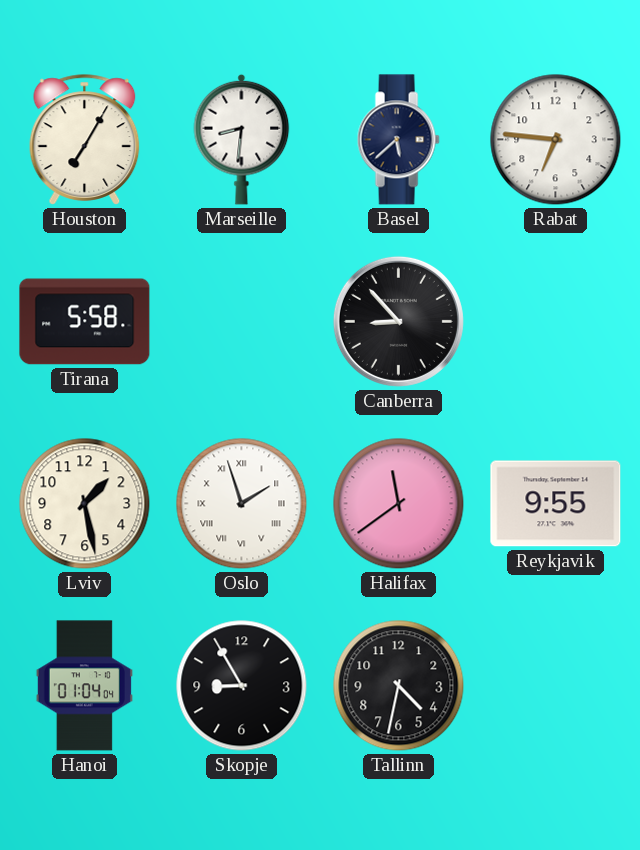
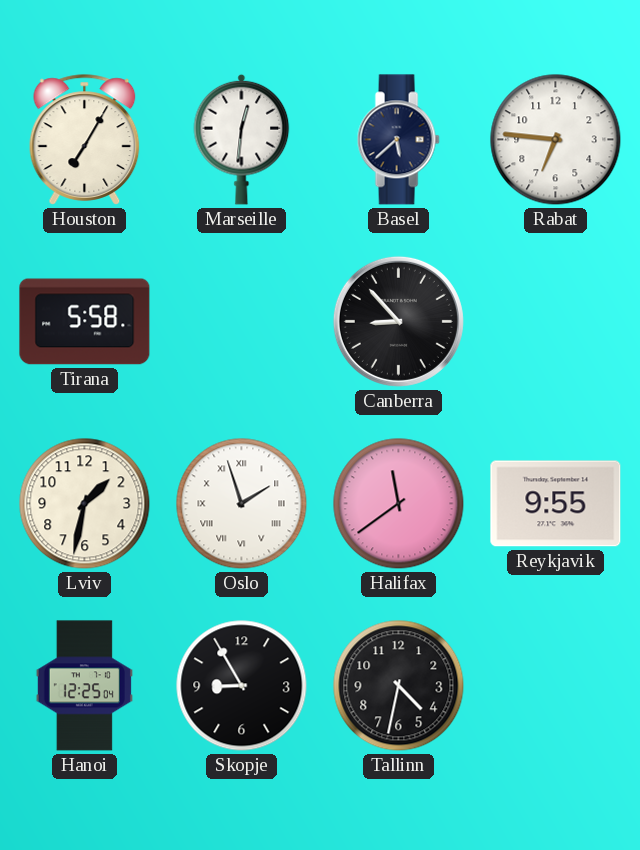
Marseille: 8:31 -> 12:31 (242, 139)
Lviv: 1:28 -> 1:32 (85, 504)
Hanoi: 01:04 -> 12:25 (84, 686)
